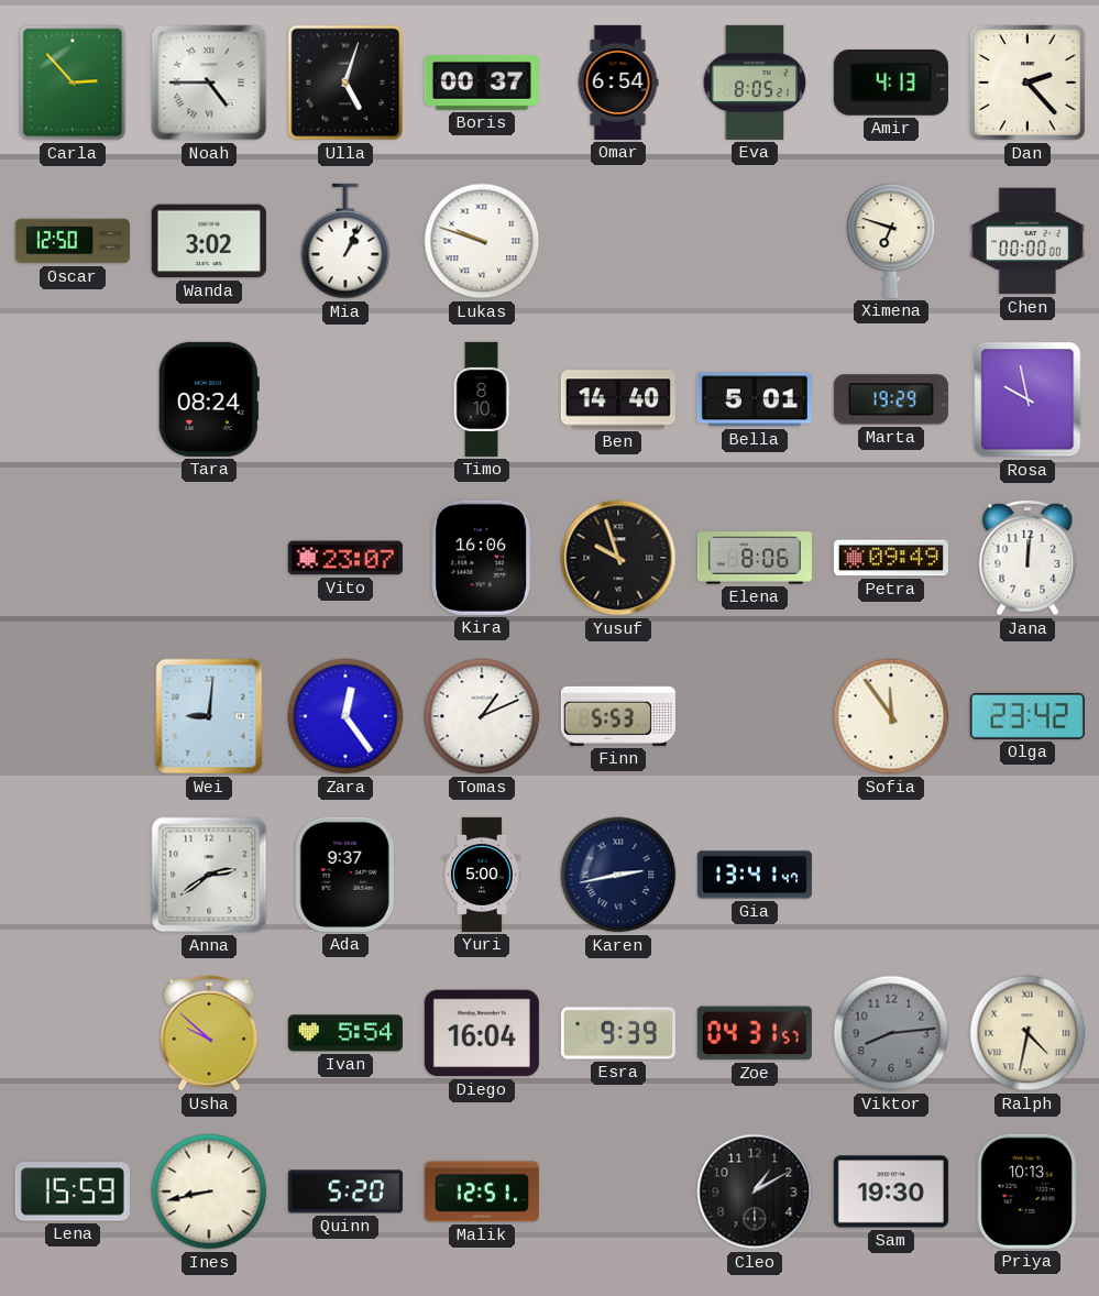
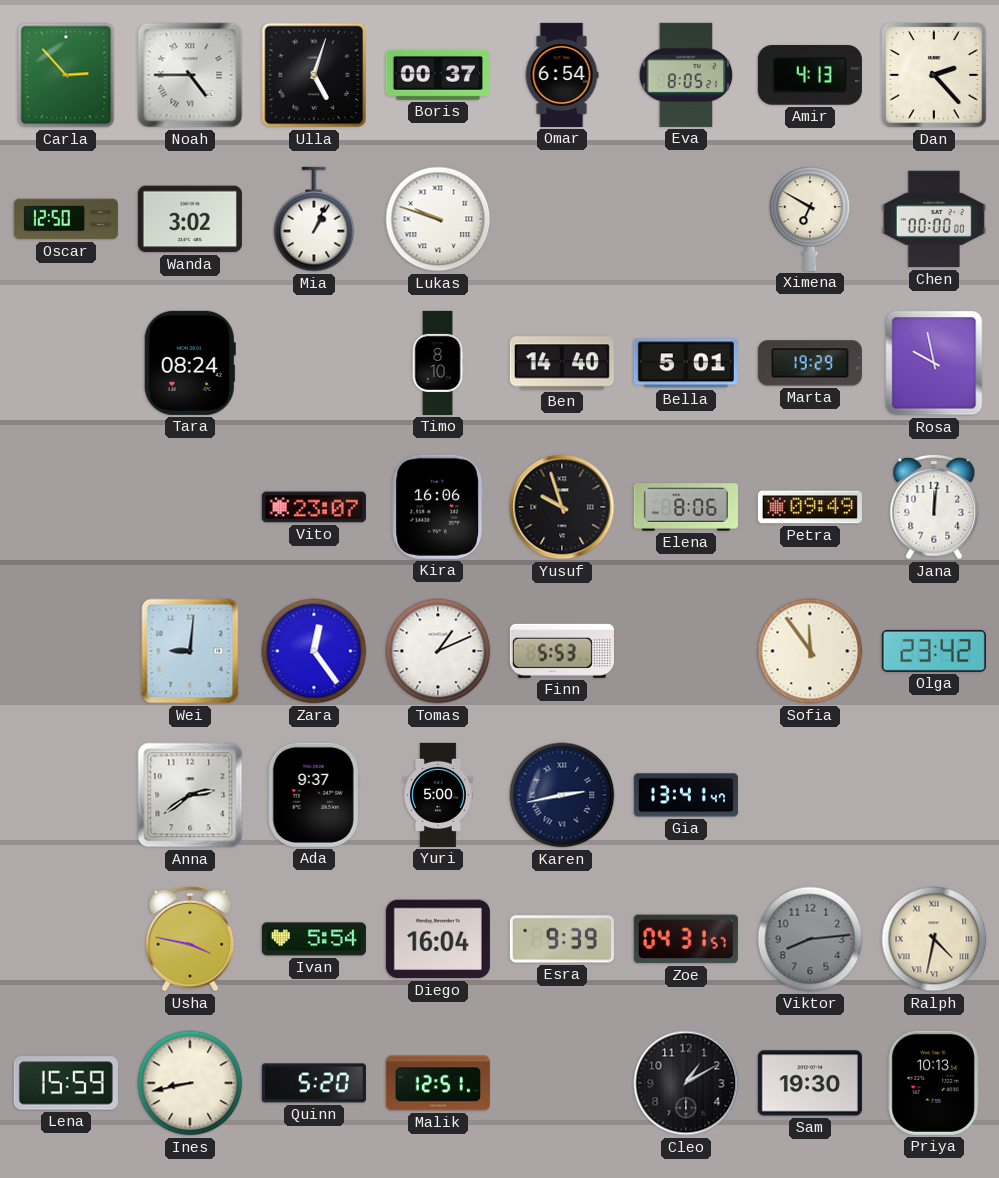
Ximena: 6:48 -> 6:50 (810, 219)
Usha: 9:52 -> 3:47 (190, 939)
